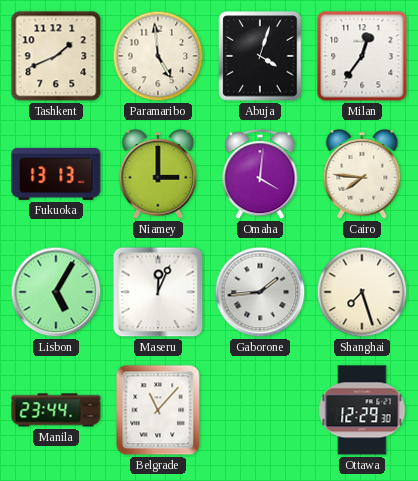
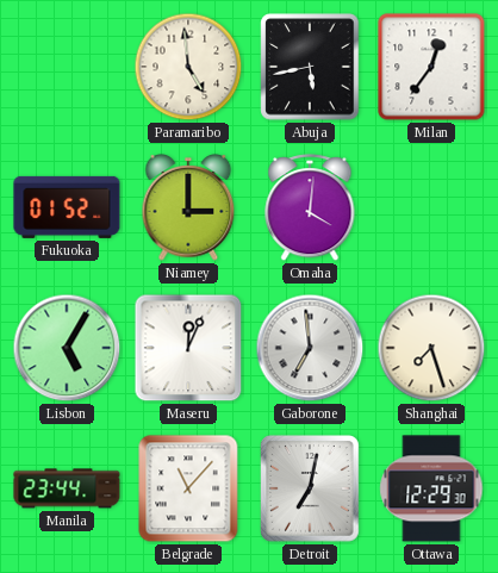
Tashkent: 1:41 -> none (56, 56)
Abuja: 4:03 -> 5:43 (310, 67)
Fukuoka: 13:13 -> 01:52 (67, 207)
Cairo: 7:46 -> none (362, 174)
Gaborone: 1:44 -> 6:59 (310, 348)
Detroit: none -> 7:02 (311, 490)
